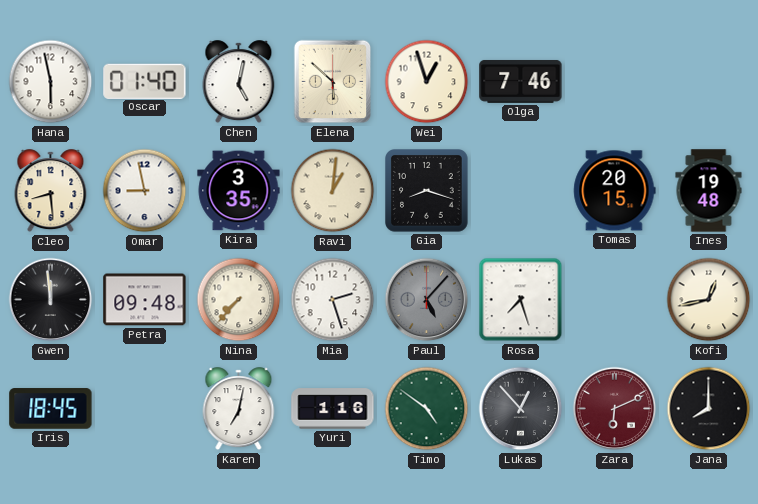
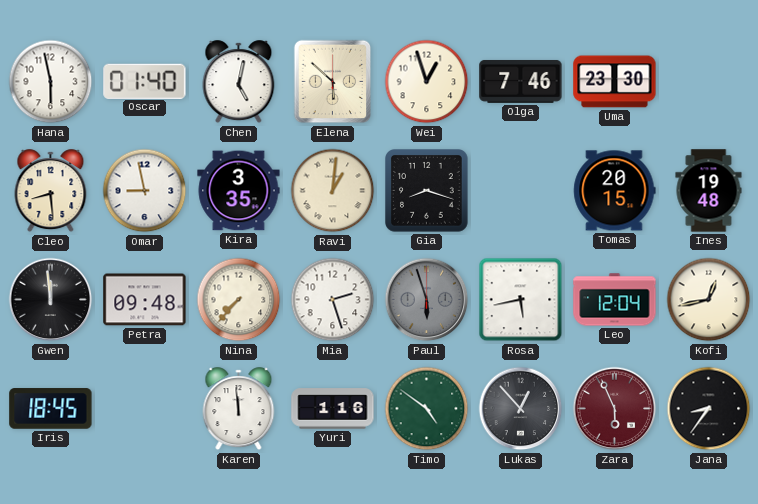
Uma: none -> 23:30 (615, 82)
Paul: 5:07 -> 5:57 (427, 300)
Rosa: 7:27 -> 5:43 (521, 300)
Leo: none -> 12:04 (615, 300)
Karen: 7:02 -> 11:59 (239, 409)
Zara: 6:11 -> 5:56 (615, 409)
Jana: 8:00 -> 8:36 (709, 409)
